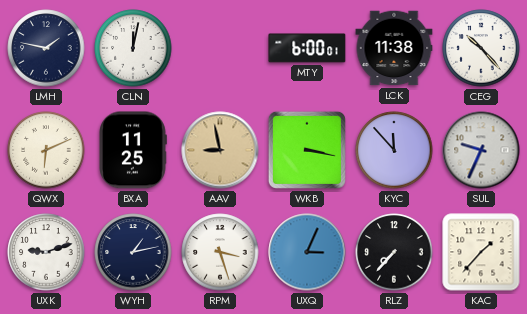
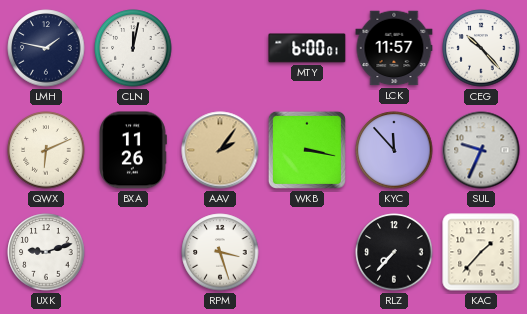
LCK: 11:38 -> 11:57 (394, 48)
BXA: 11:25 -> 11:26 (133, 150)
AAV: 8:58 -> 2:06 (220, 150)
WYH: 1:13 -> none (133, 252)
UXQ: 3:04 -> none (307, 252)
